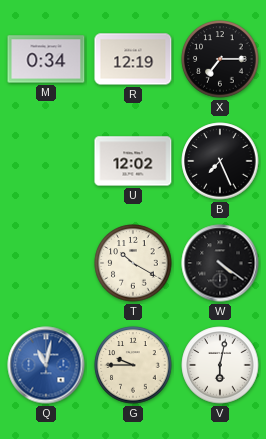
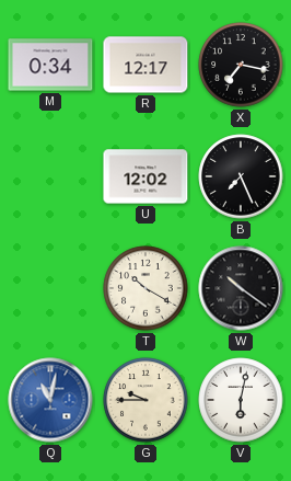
R: 12:19 -> 12:17 (145, 65)
X: 7:15 -> 7:17 (241, 65)
W: 4:21 -> 10:21 (241, 288)
